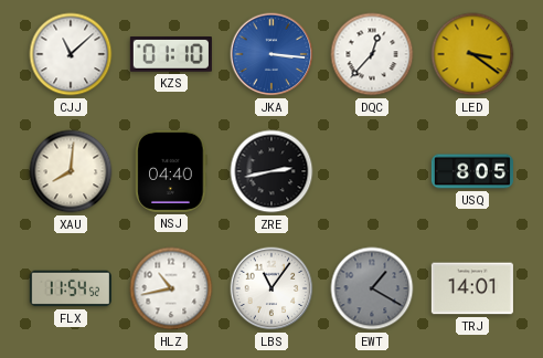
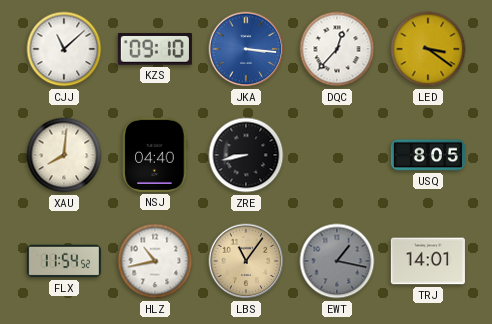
KZS: 01:10 -> 09:10 (155, 50)
ZRE: 2:43 -> 8:43 (246, 155)
LBS dial: white -> champagne (246, 261)
EWT: 1:20 -> 1:17 (337, 261)
